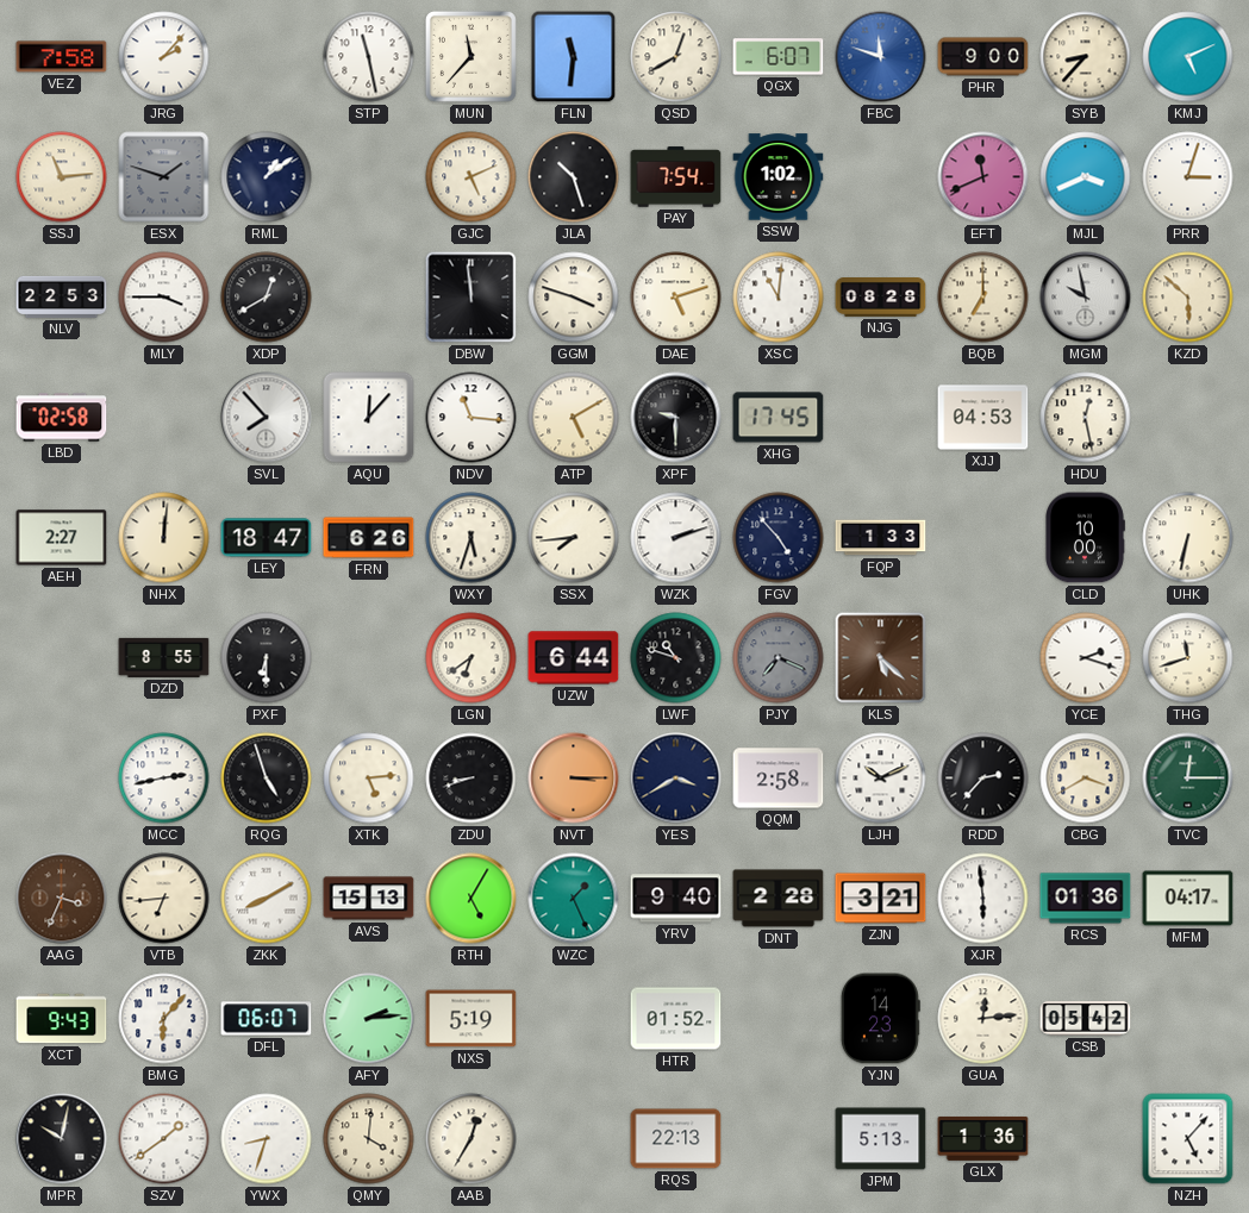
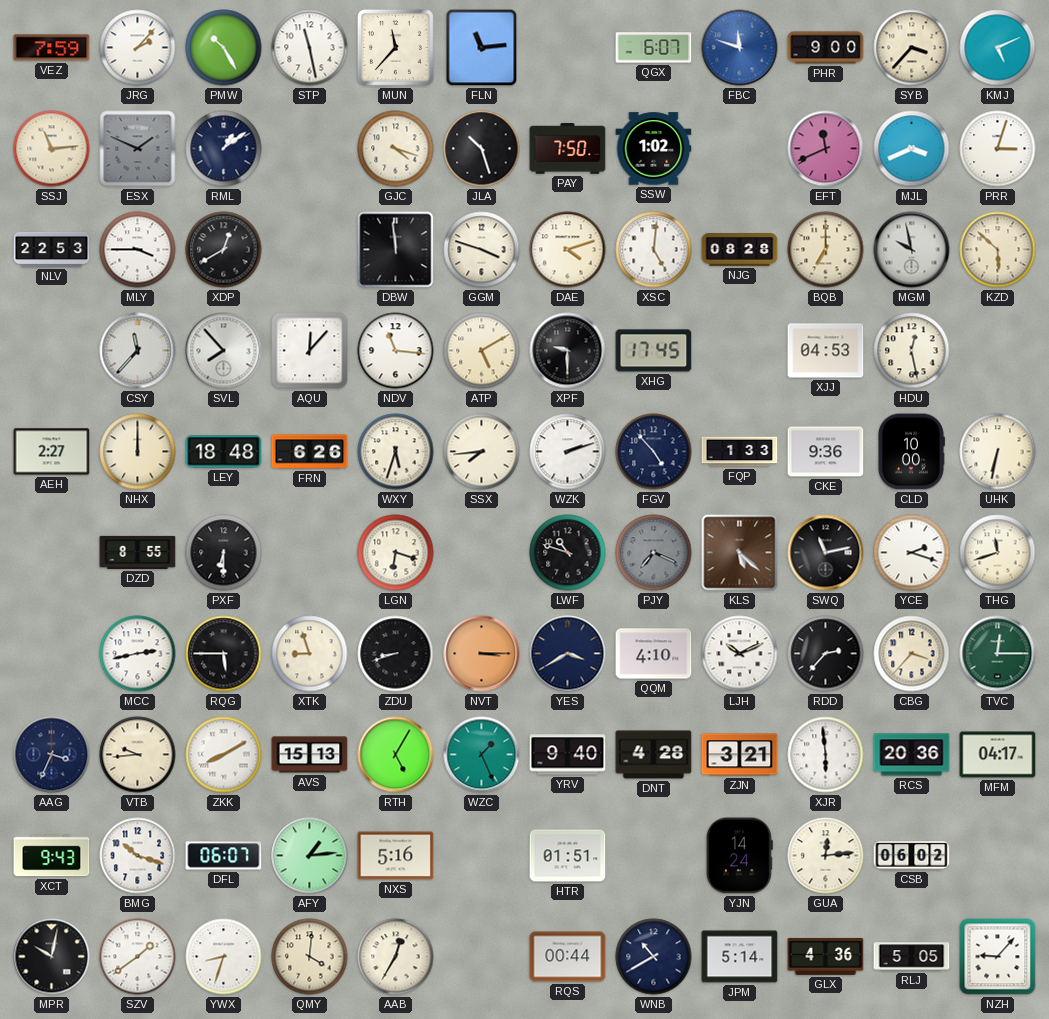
VEZ: 7:58 -> 7:59 (52, 48)
PMW: none -> 10:25 (224, 48)
FLN: 11:31 -> 11:14 (482, 48)
QSD: 12:40 -> none (676, 57)
SYB: 8:37 -> 3:37 (912, 48)
ESX: 1:48 -> 1:49 (138, 149)
GJC: 5:11 -> 4:18 (396, 149)
PAY: 7:54 -> 7:50 (568, 149)
DAE: 5:12 -> 4:12 (568, 250)
XSC: 11:01 -> 5:01 (654, 250)
LBD: 02:58 -> none (62, 418)
CSY: none -> 11:37 (138, 351)
NHX: 12:01 -> 12:00 (138, 452)
LEY: 18:47 -> 18:48 (224, 452)
CKE: none -> 9:36 (826, 452)
LGN: 6:39 -> 6:18 (396, 553)
UZW: 6:44 -> none (574, 658)
SWQ: none -> 11:13 (826, 553)
RQG: 4:57 -> 5:45 (224, 654)
XTK: 5:14 -> 8:57 (310, 654)
QQM: 2:58 -> 4:10 (654, 654)
CBG: 3:40 -> 3:37 (912, 654)
AAG dial: brown -> navy (52, 755)
VTB: 6:44 -> 9:44 (138, 755)
DNT: 2:28 -> 4:28 (654, 755)
RCS: 01:36 -> 20:36 (912, 755)
BMG: 6:07 -> 10:18 (138, 856)
AFY: 2:14 -> 1:14 (310, 856)
NXS: 5:19 -> 5:16 (396, 856)
HTR: 01:52 -> 01:51 (568, 856)
YJN: 14:23 -> 14:24 (739, 856)
CSB: 05:42 -> 06:02 (912, 856)
RQS: 22:13 -> 00:44 (568, 957)
WNB: none -> 10:40 (654, 957)
JPM: 5:13 -> 5:14 (740, 957)
GLX: 1:36 -> 4:36 (826, 956)
RLJ: none -> 5:05 (912, 957)
NZH: 5:07 -> 9:07 (998, 957)
